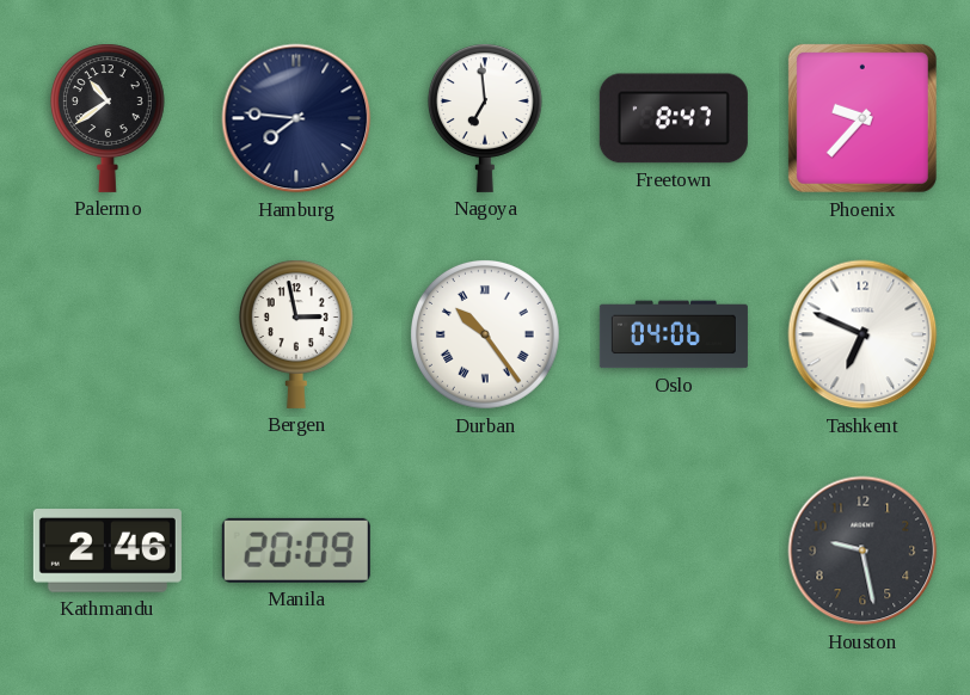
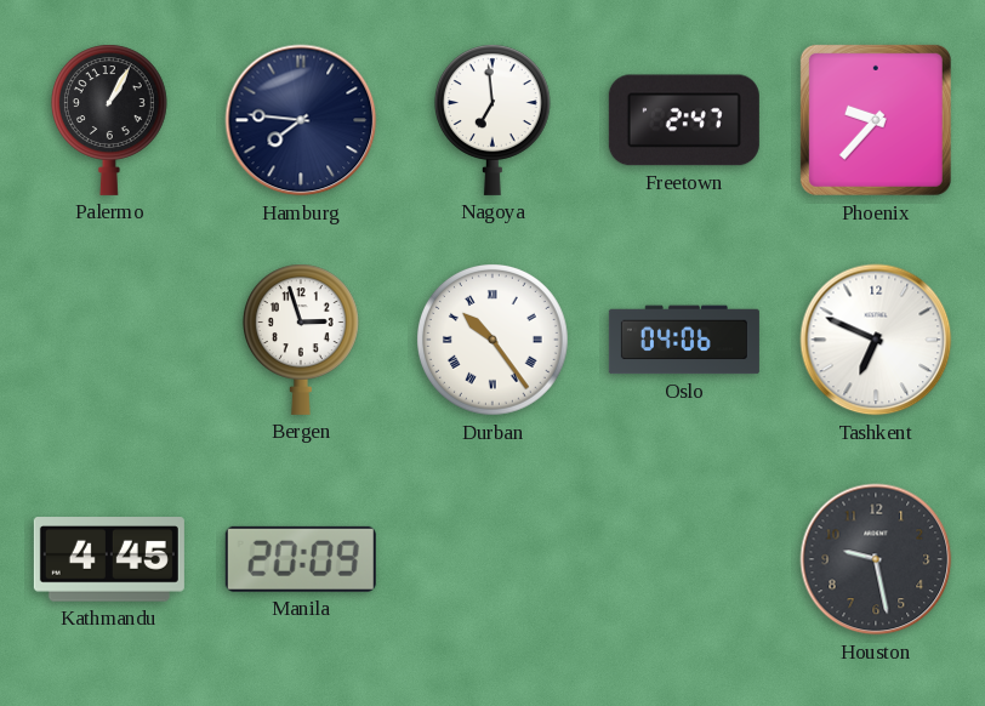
Palermo: 10:39 -> 1:05 (109, 120)
Freetown: 8:47 -> 2:47 (684, 120)
Bergen: 2:58 -> 2:57 (301, 340)
Kathmandu: 2:46 -> 4:45 (109, 559)
